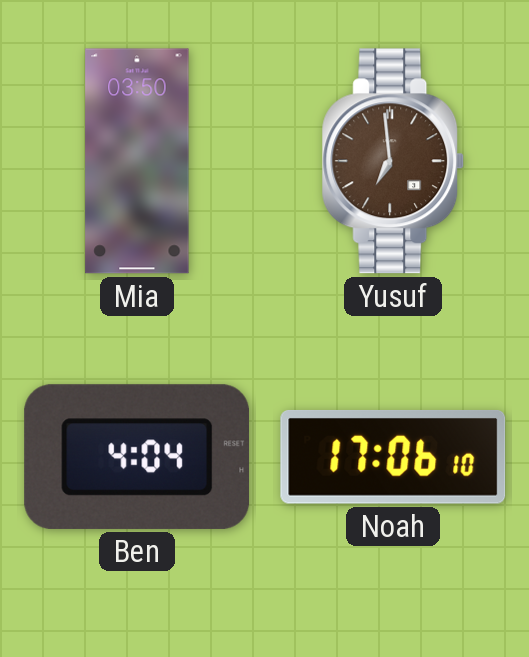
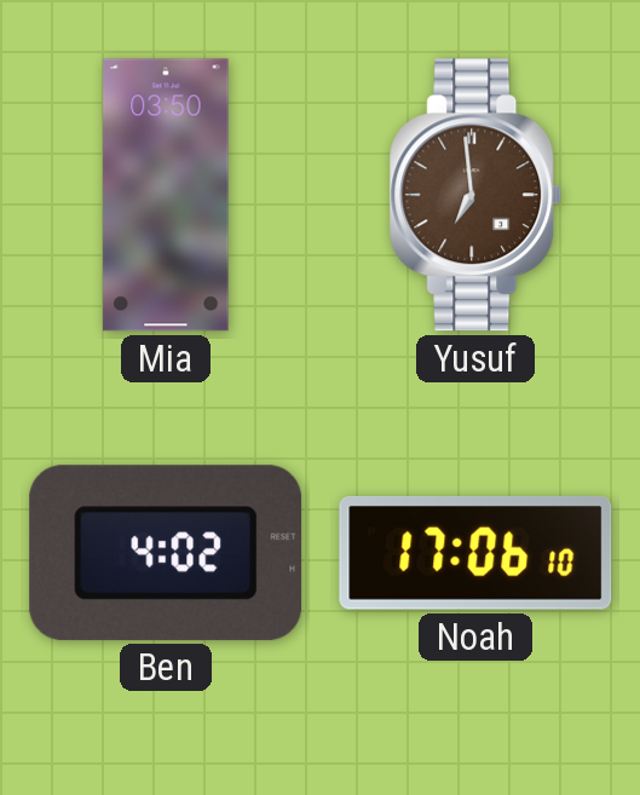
Ben: 4:04 -> 4:02 (165, 553)
